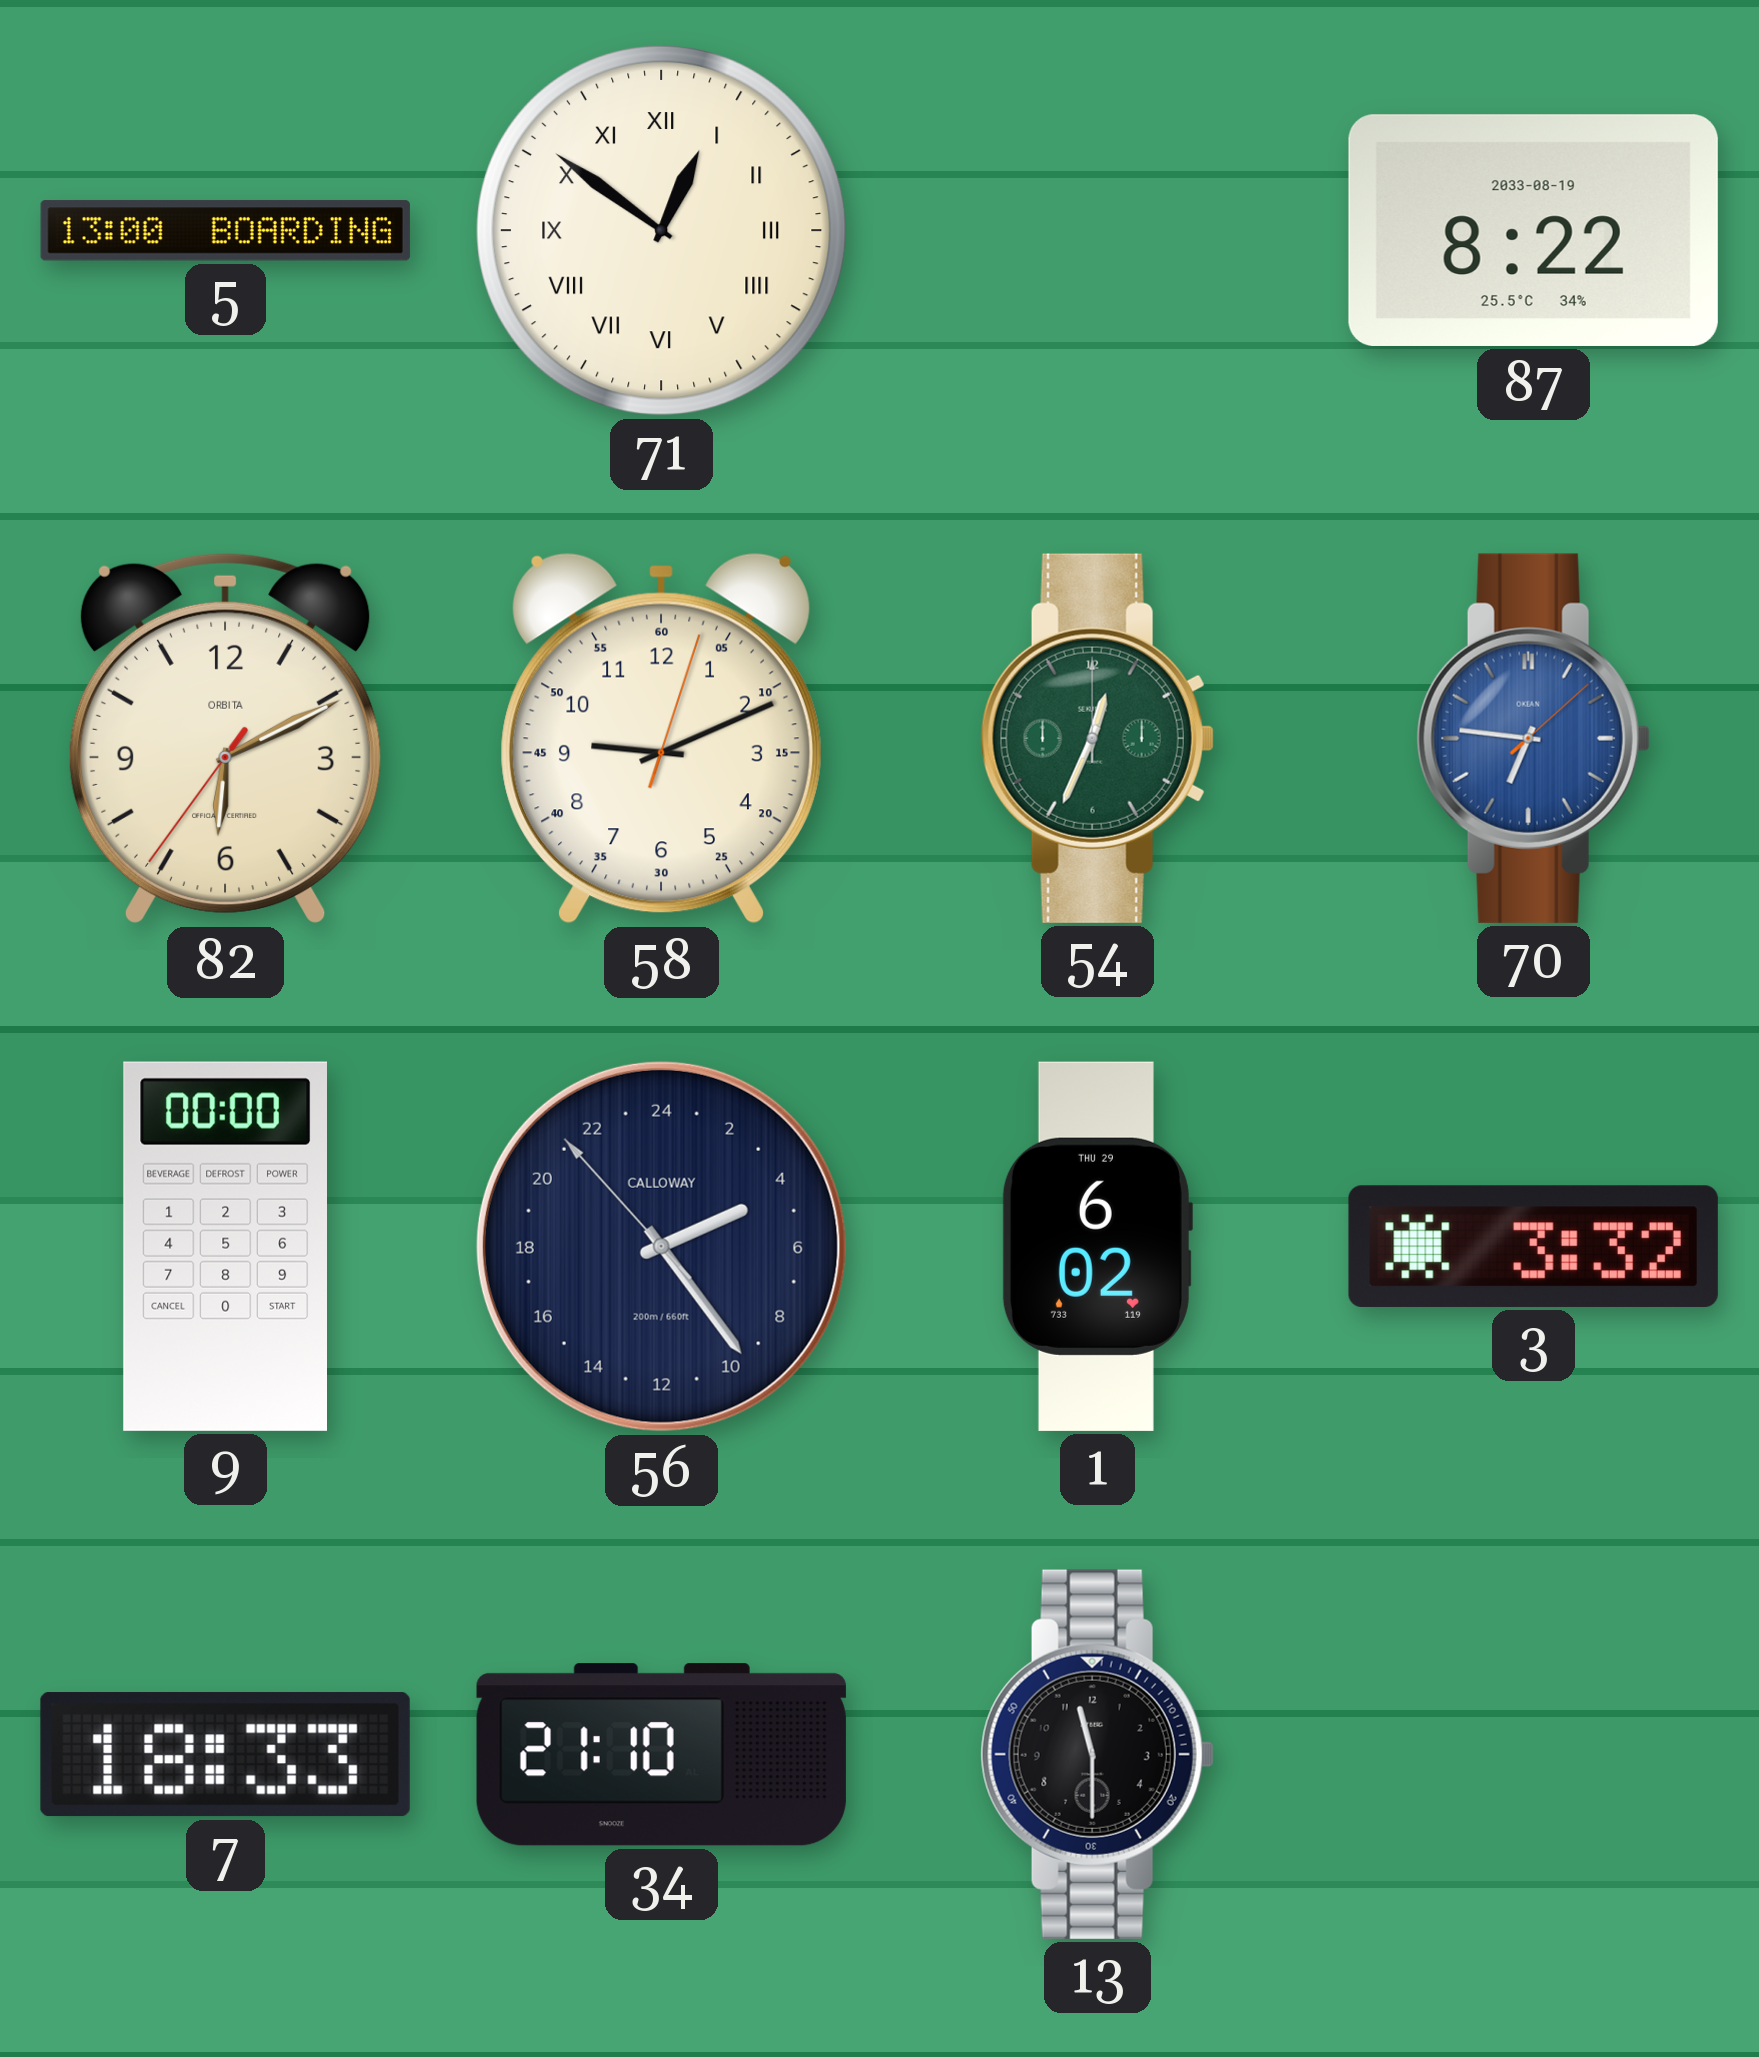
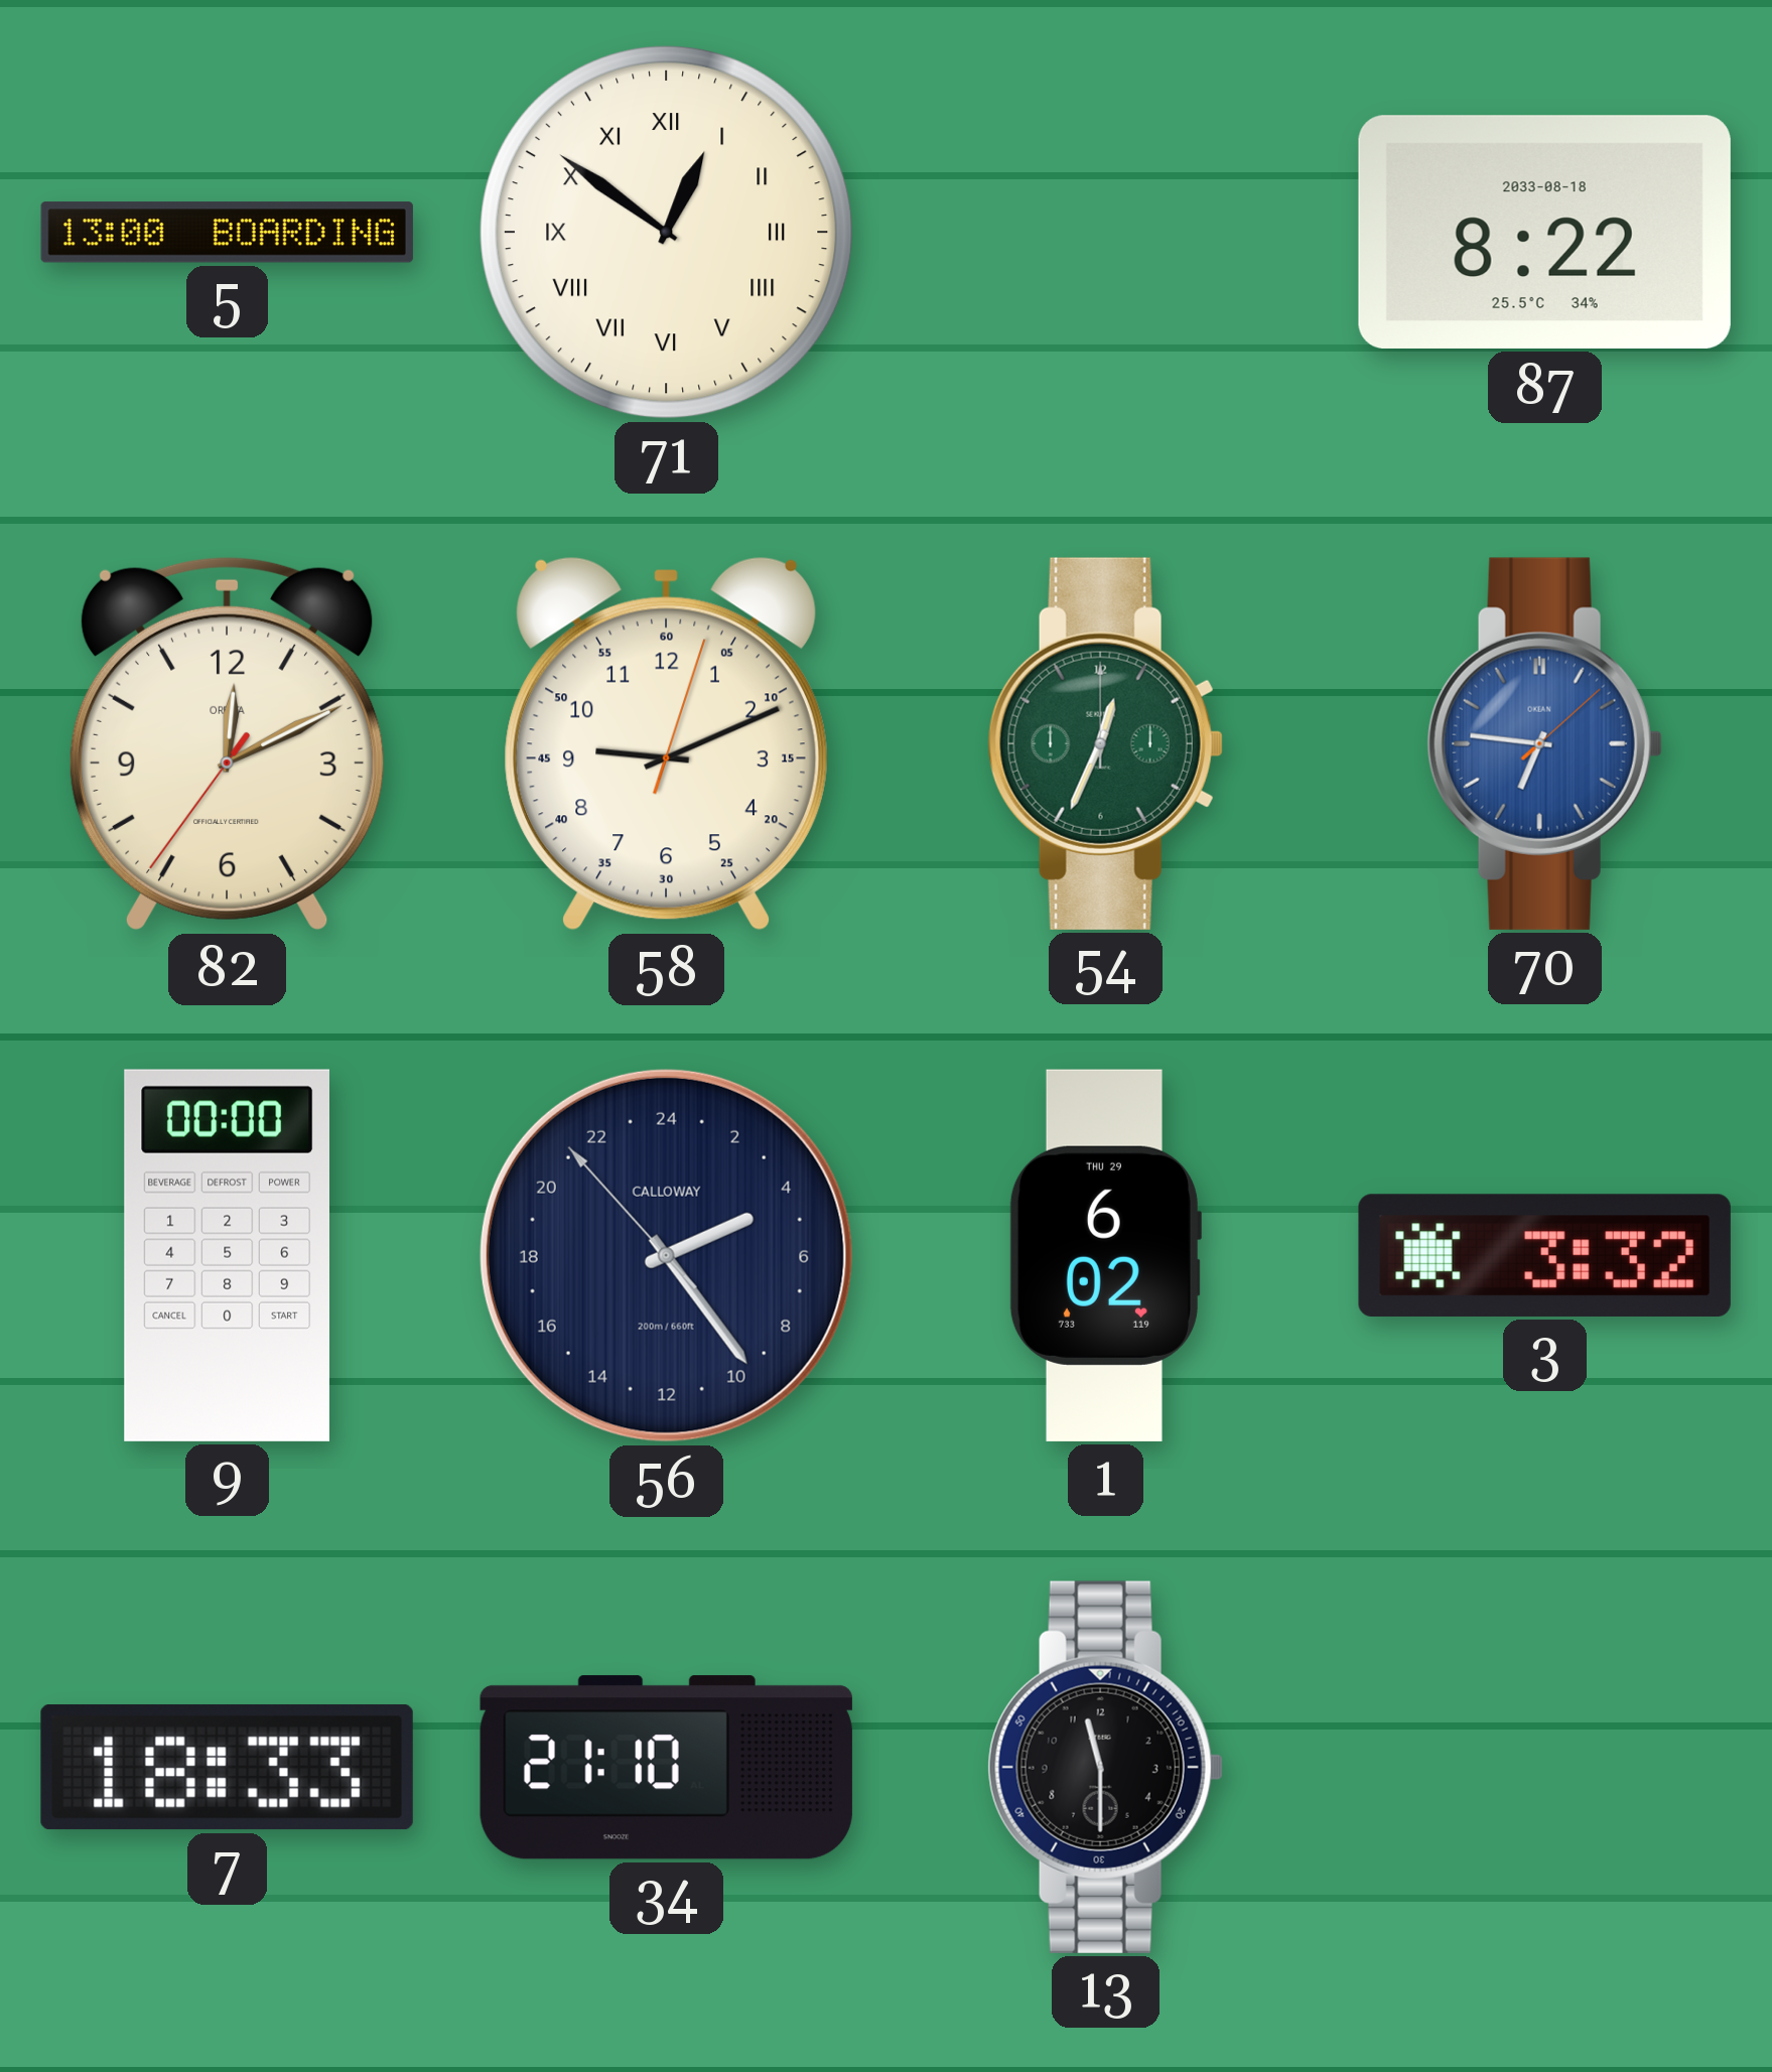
87 date: 2033-08-19 -> 2033-08-18 (1544, 232)
82: 6:10 -> 12:10 (227, 743)
